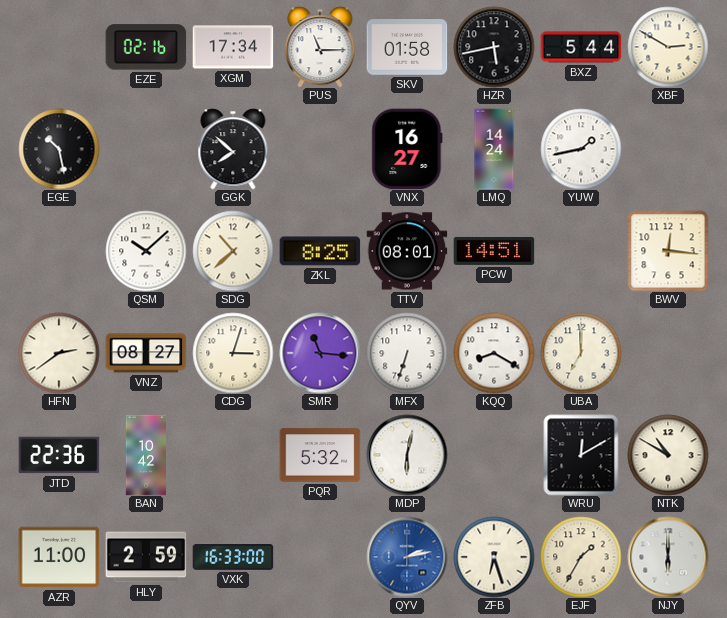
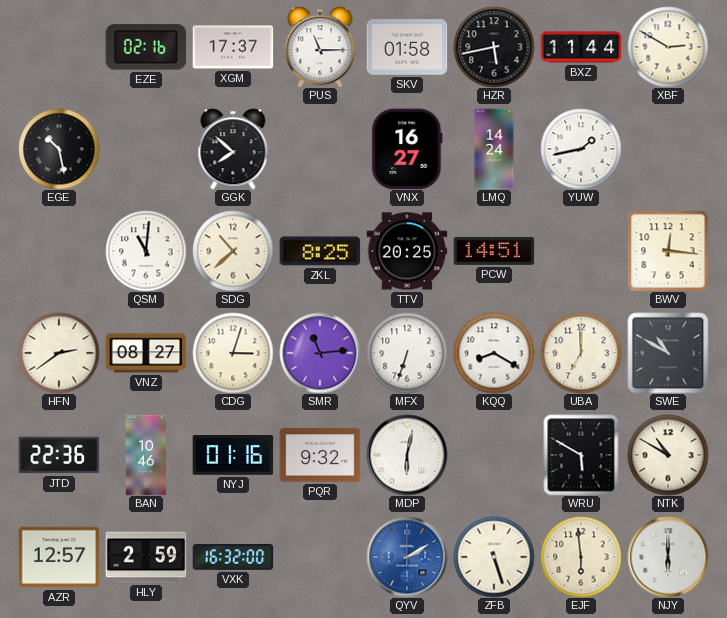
XGM: 17:34 -> 17:37 (233, 47)
BXZ: 5:44 -> 11:44 (581, 47)
QSM: 10:08 -> 11:01 (146, 251)
TTV: 08:01 -> 20:25 (407, 251)
SMR: 11:16 -> 11:14 (320, 353)
SWE: none -> 10:50 (668, 353)
BAN: 10:42 -> 10:46 (146, 455)
NYJ: none -> 01:16 (233, 456)
PQR: 5:32 -> 9:32 (320, 455)
WRU: 12:10 -> 5:50 (581, 455)
AZR: 11:00 -> 12:57 (59, 557)
VXK: 16:33 -> 16:32 (233, 558)
QYV: 2:13 -> 2:10 (407, 557)
ZFB: 6:27 -> 5:27 (494, 557)
EJF: 1:35 -> 5:59 (581, 557)
